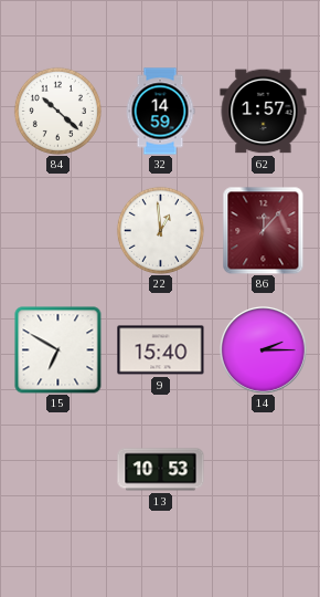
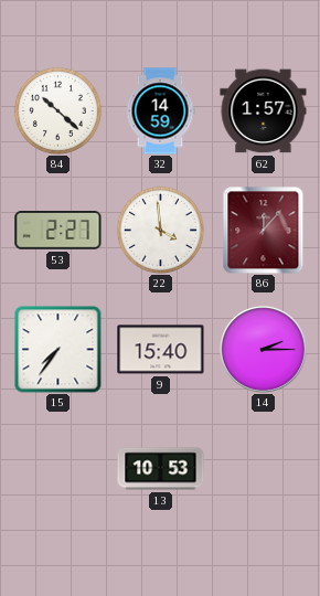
53: none -> 2:27 (58, 231)
22: 12:59 -> 3:59 (160, 230)
15: 6:50 -> 7:36 (58, 350)
